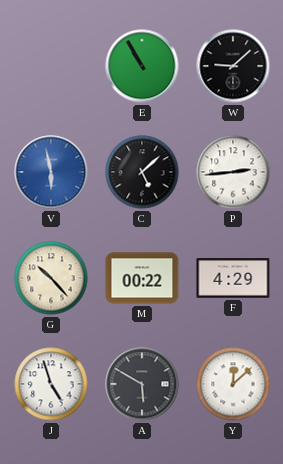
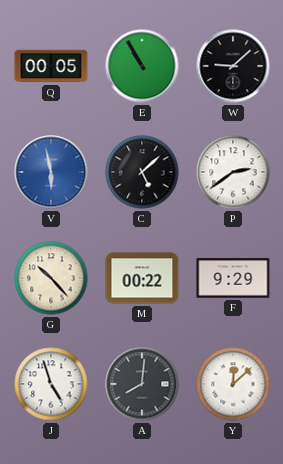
Q: none -> 00:05 (51, 66)
P: 2:44 -> 2:39 (233, 172)
F: 4:29 -> 9:29 (233, 278)
A: 5:50 -> 8:01 (142, 384)
